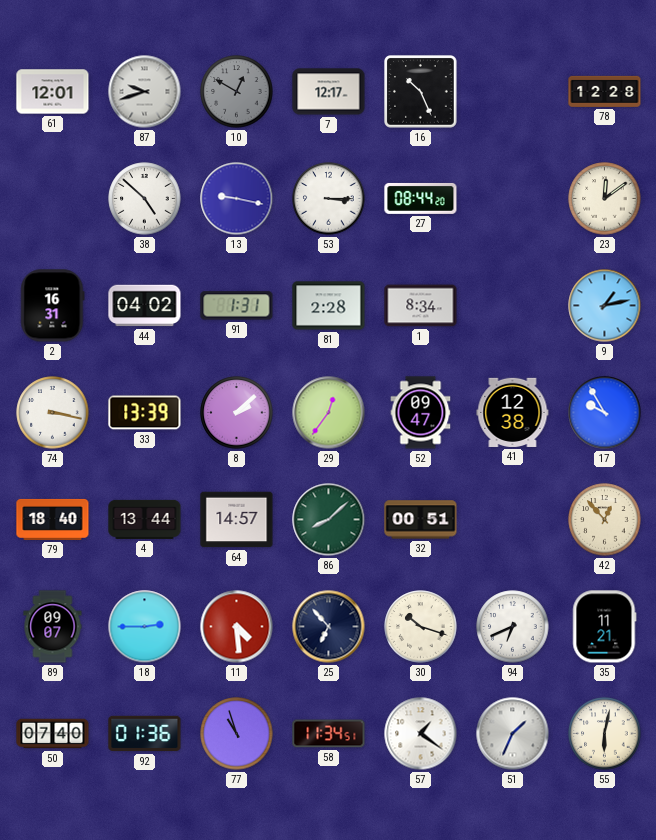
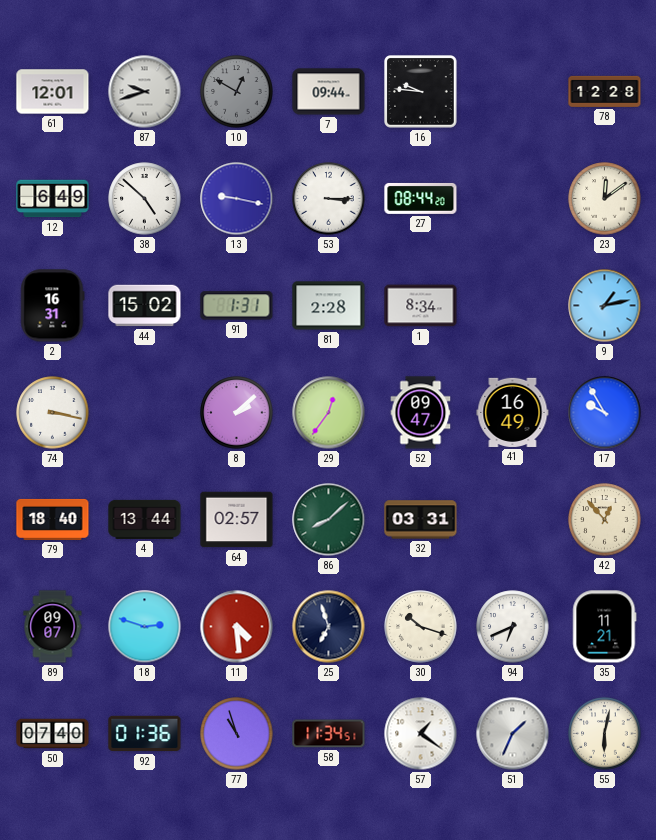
7: 12:17 -> 09:44 (329, 92)
16: 10:26 -> 9:46 (421, 92)
12: none -> 6:49 (53, 199)
44: 04:02 -> 15:02 (145, 306)
33: 13:39 -> none (145, 413)
41: 12:38 -> 16:49 (513, 412)
64: 14:57 -> 02:57 (237, 520)
32: 00:51 -> 03:31 (421, 520)
18: 2:45 -> 2:48 (145, 627)
25: 6:53 -> 6:57 (329, 627)
